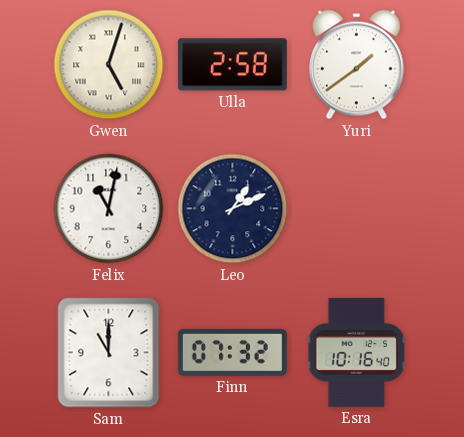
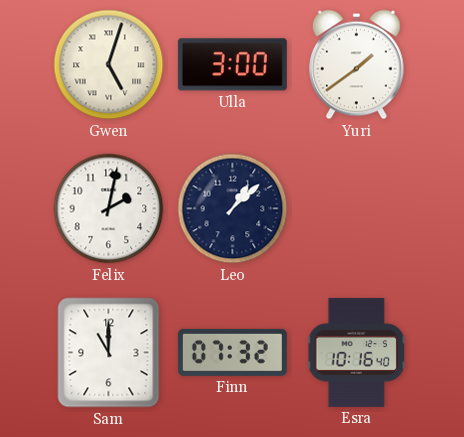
Ulla: 2:58 -> 3:00 (232, 65)
Felix: 11:02 -> 2:02 (109, 209)
Leo: 1:11 -> 1:08 (233, 209)
